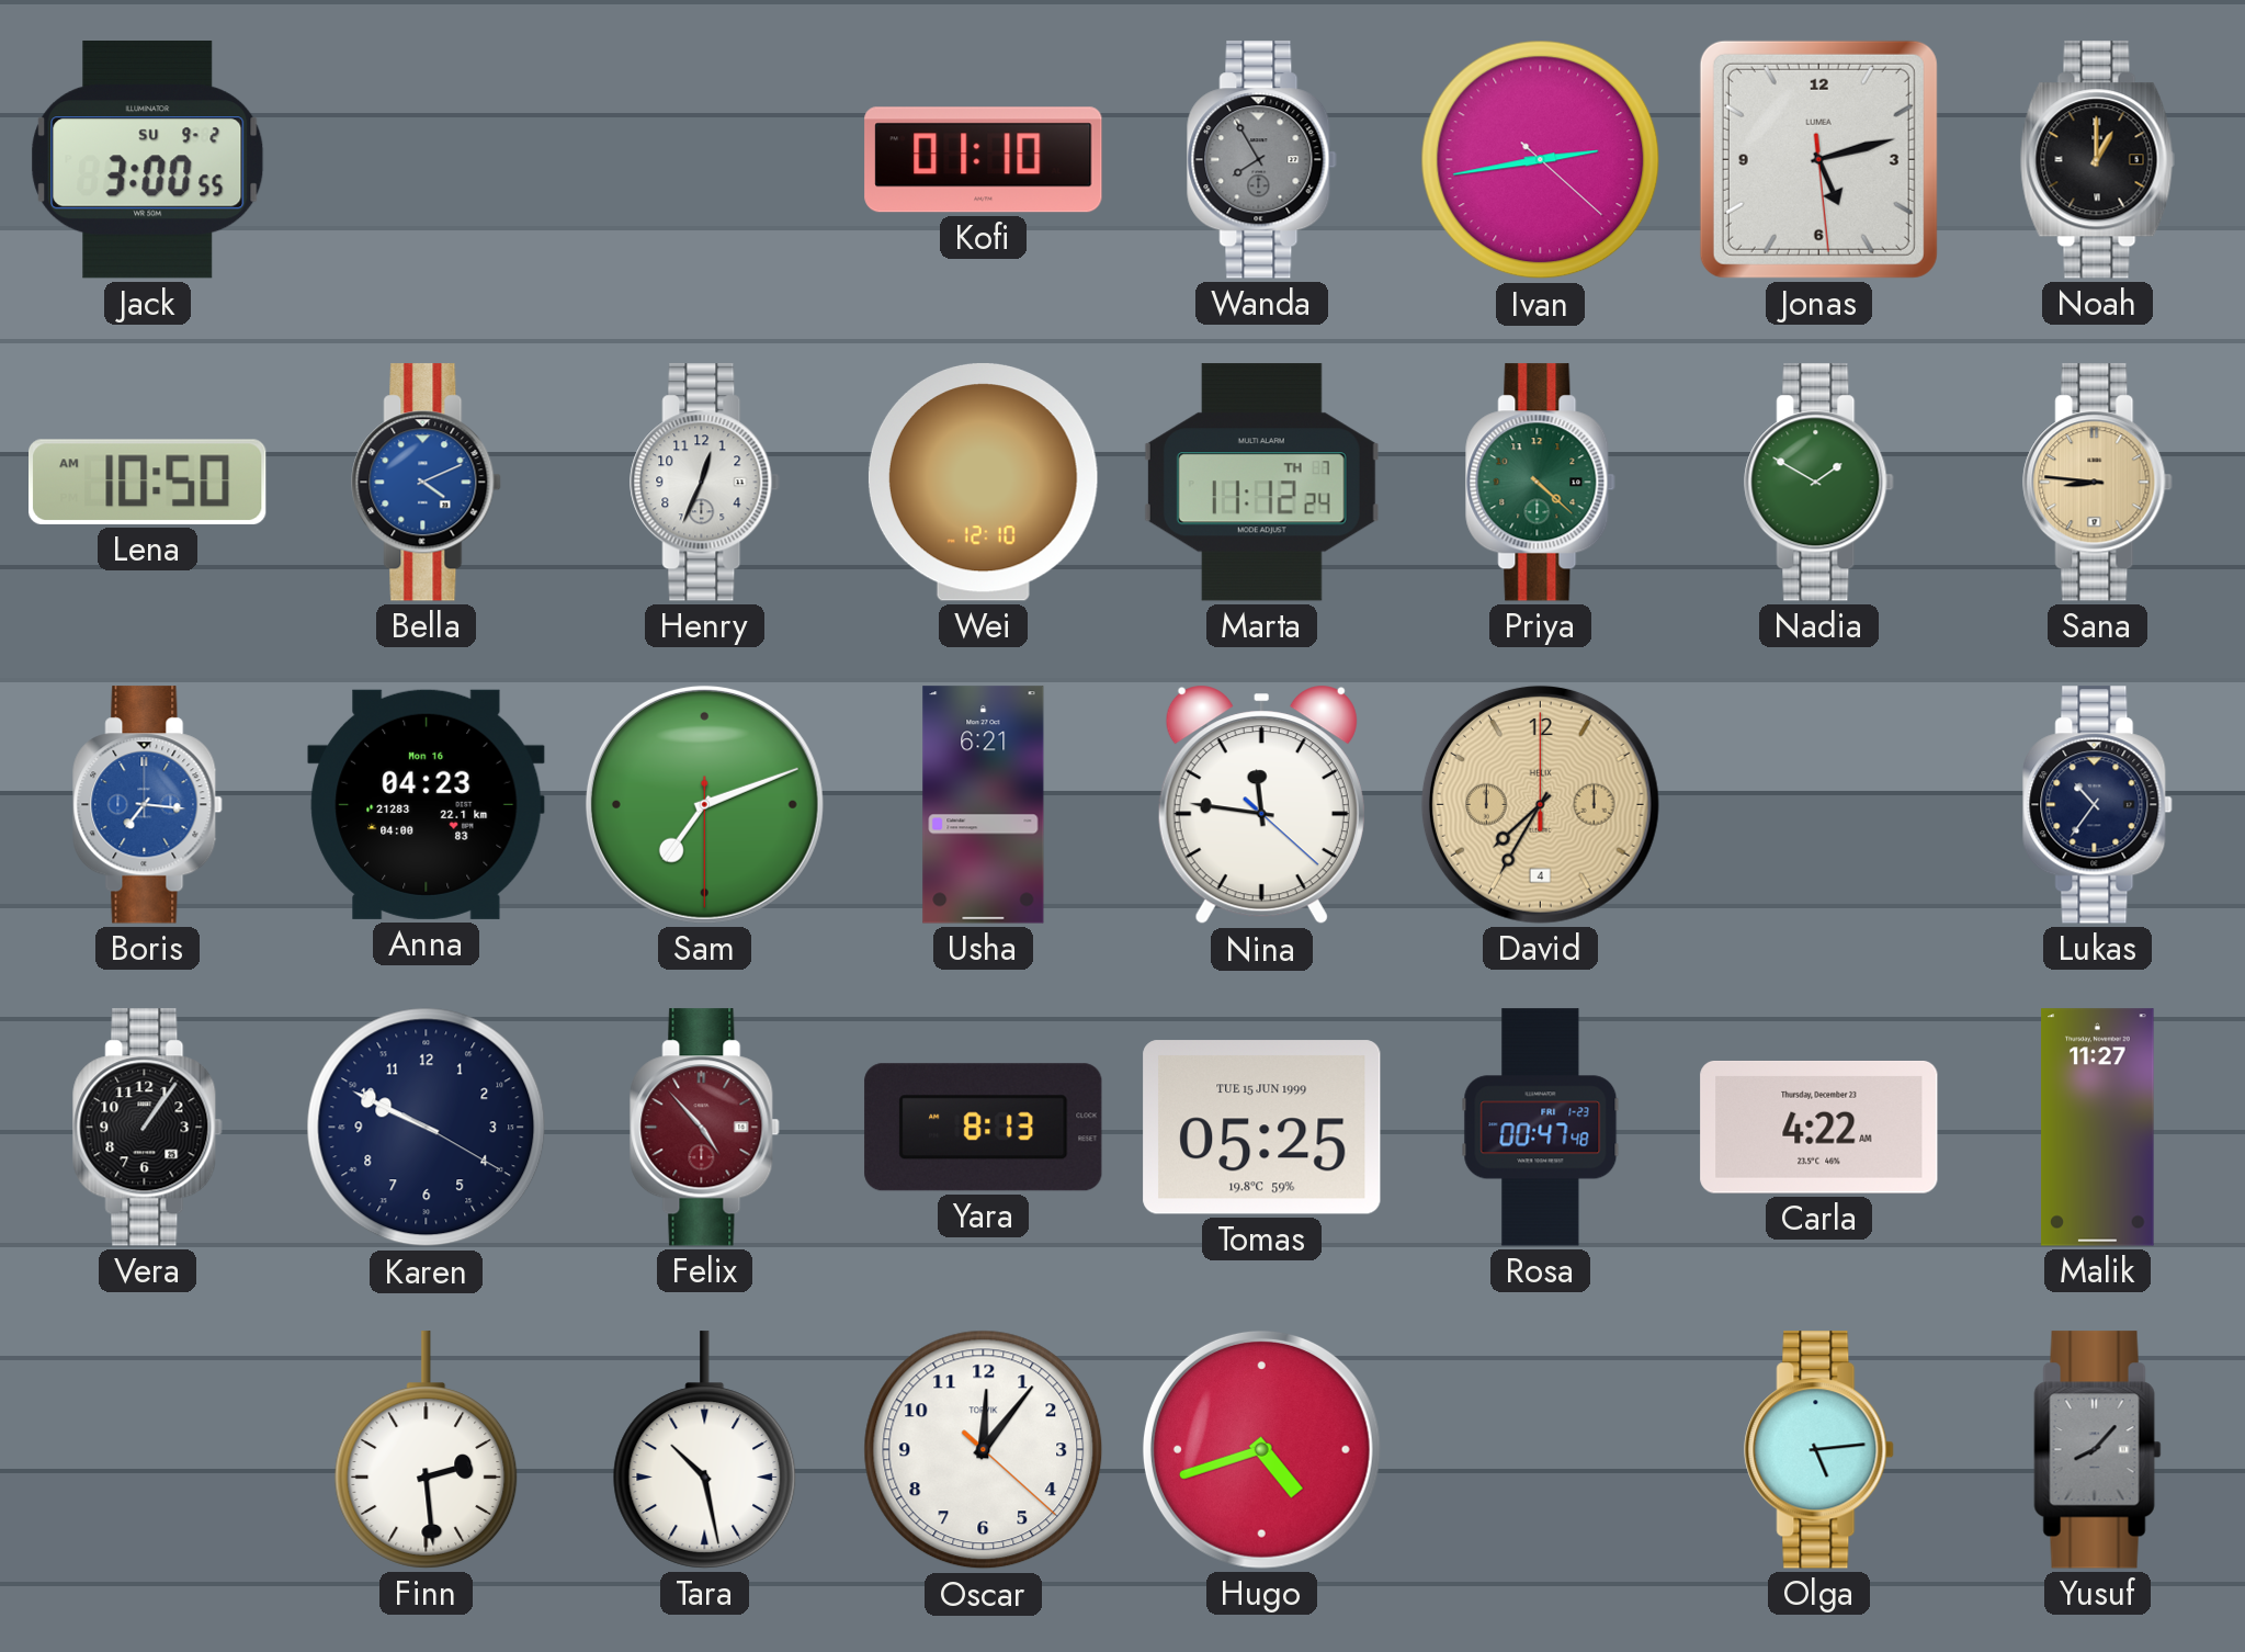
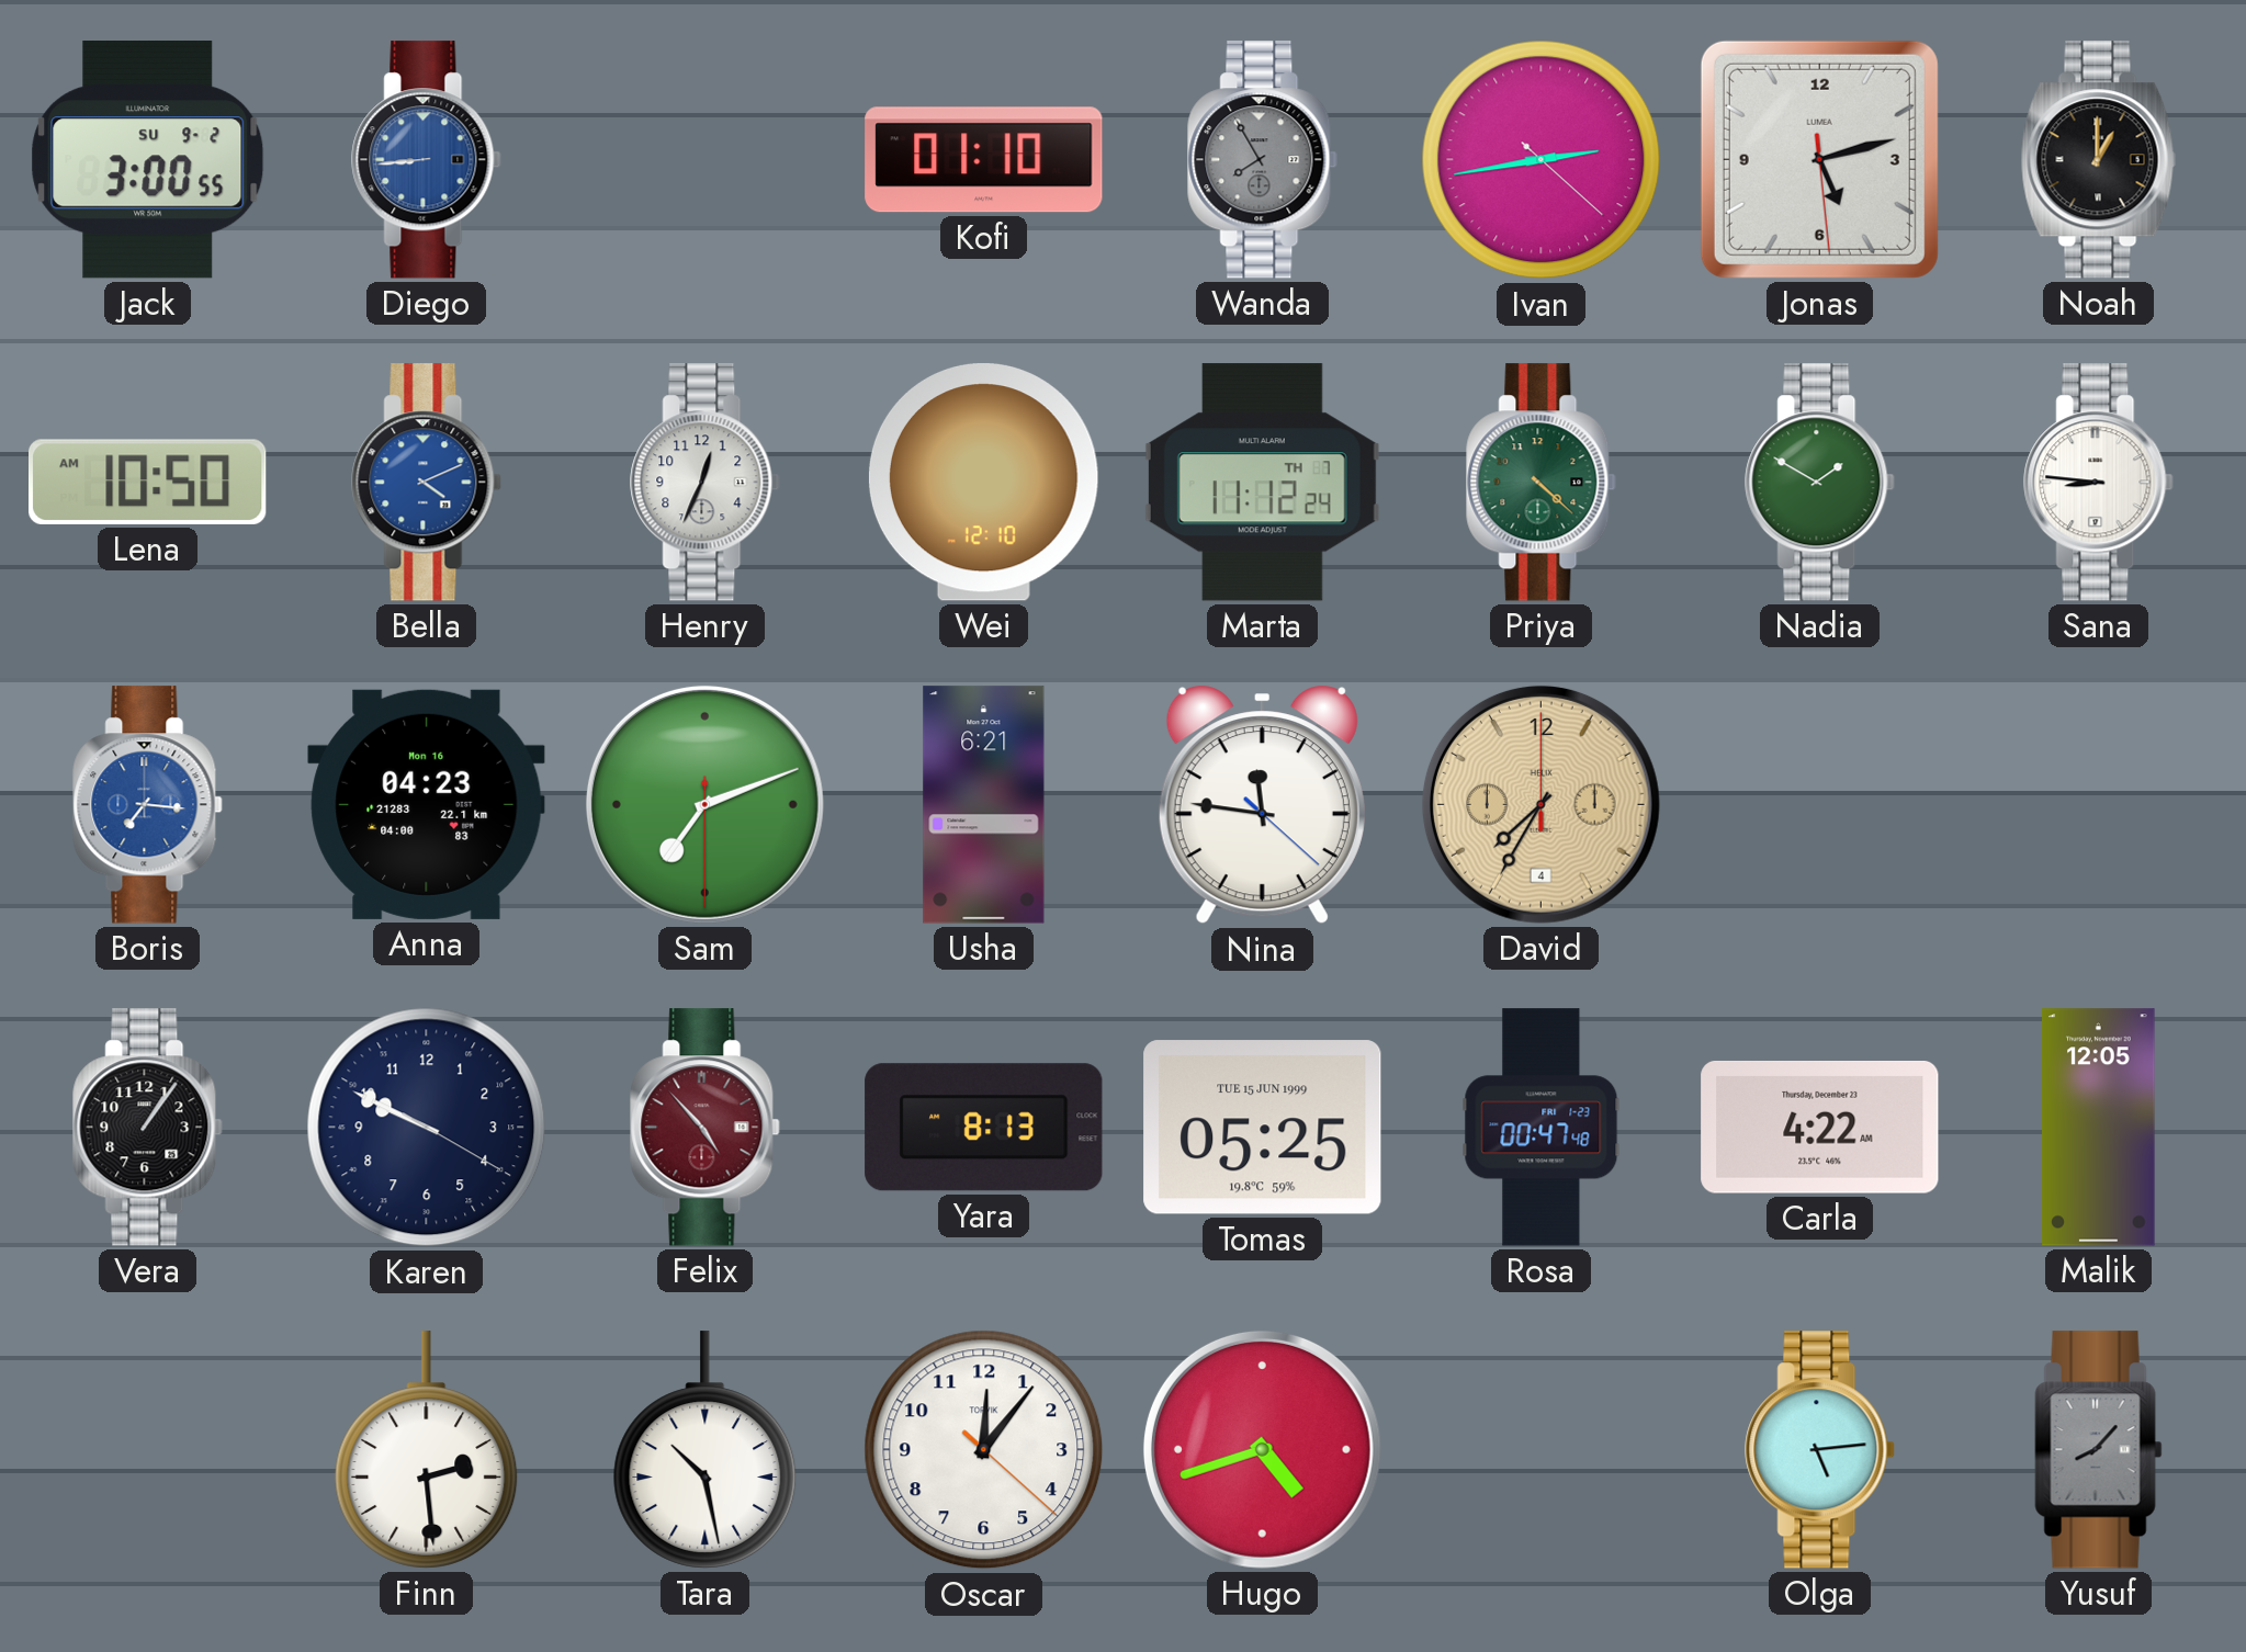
Diego: none -> 8:44 (427, 160)
Sana dial: champagne -> white (2099, 483)
Lukas: 10:36 -> none (2098, 805)
Malik: 11:27 -> 12:05 (2099, 1128)
